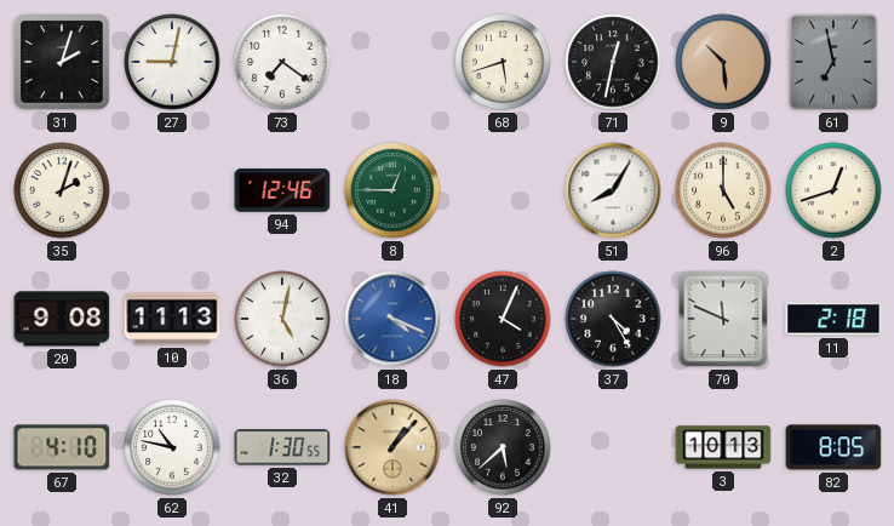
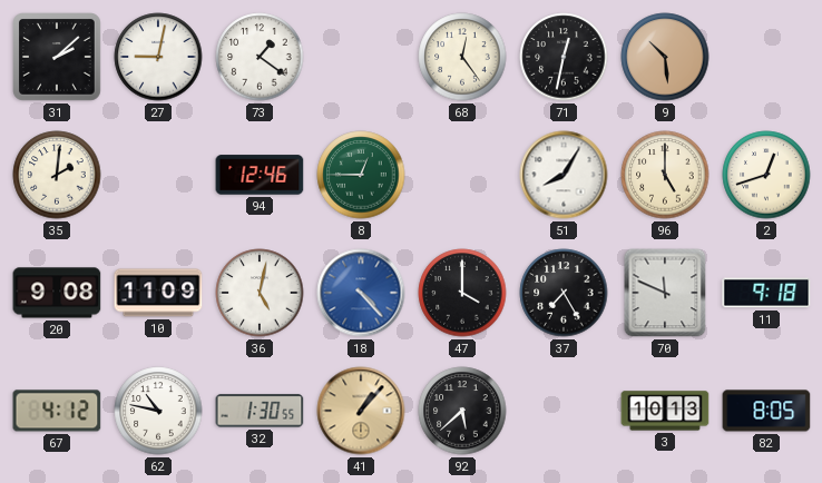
31: 2:03 -> 2:08 (58, 58)
73: 7:21 -> 1:21 (260, 57)
68: 5:42 -> 12:24 (462, 57)
61: 6:58 -> none (833, 62)
35: 2:03 -> 2:01 (57, 175)
10: 11:13 -> 11:09 (158, 293)
18: 4:19 -> 4:23 (361, 293)
47: 4:04 -> 4:00 (462, 293)
37: 4:25 -> 7:25 (564, 293)
11: 2:18 -> 9:18 (766, 293)
67: 4:10 -> 4:12 (57, 411)
